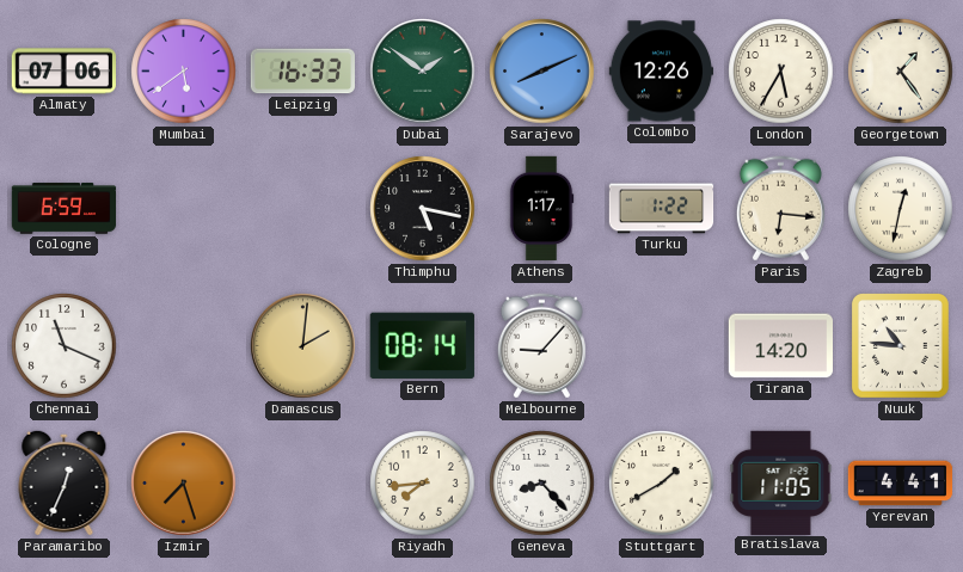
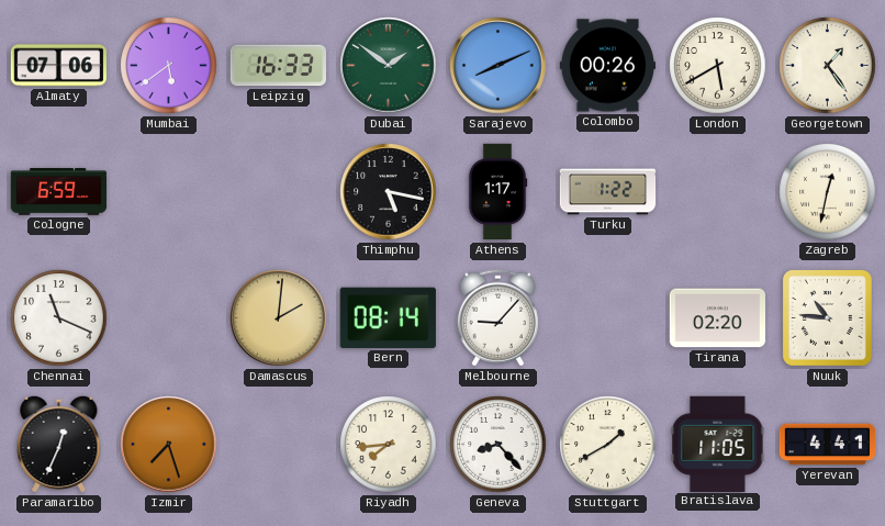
Colombo: 12:26 -> 00:26 (608, 66)
London: 5:35 -> 5:40 (718, 66)
Paris: 6:16 -> none (780, 209)
Tirana: 14:20 -> 02:20 (717, 318)
